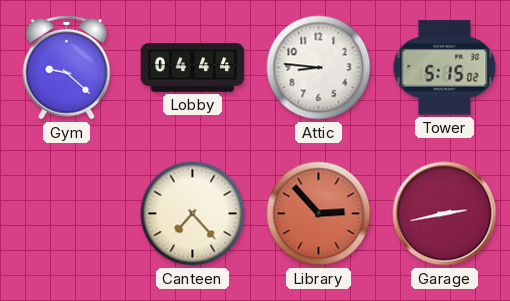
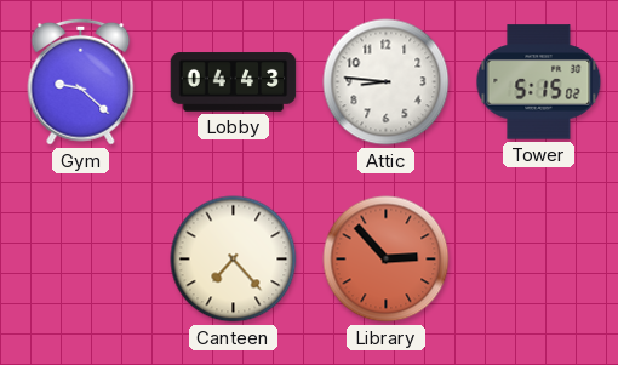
Lobby: 04:44 -> 04:43 (234, 82)
Garage: 2:43 -> none (445, 214)
